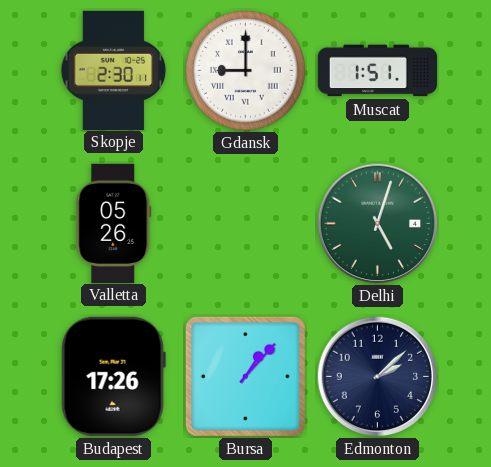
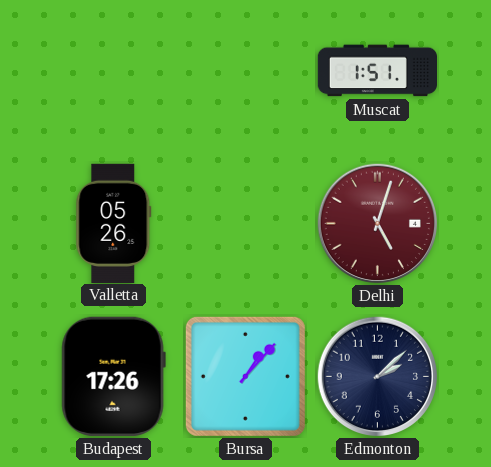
Skopje: 2:30 -> none (114, 70)
Gdansk: 9:00 -> none (246, 71)
Delhi dial: green -> burgundy (378, 224)
